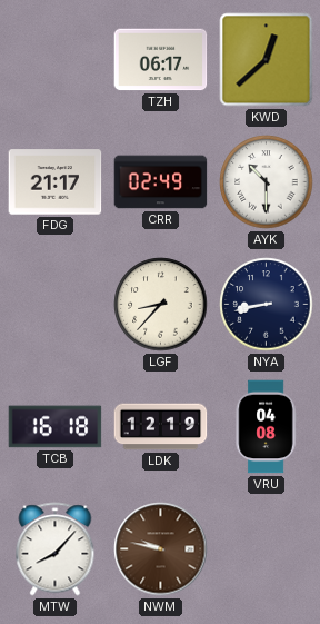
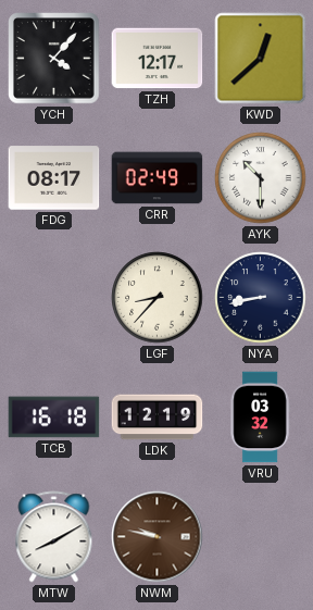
YCH: none -> 4:07 (54, 59)
TZH: 06:17 -> 12:17 (158, 59)
FDG: 21:17 -> 08:17 (54, 178)
VRU: 04:08 -> 03:32 (260, 418)
MTW: 8:07 -> 8:10 (54, 537)
